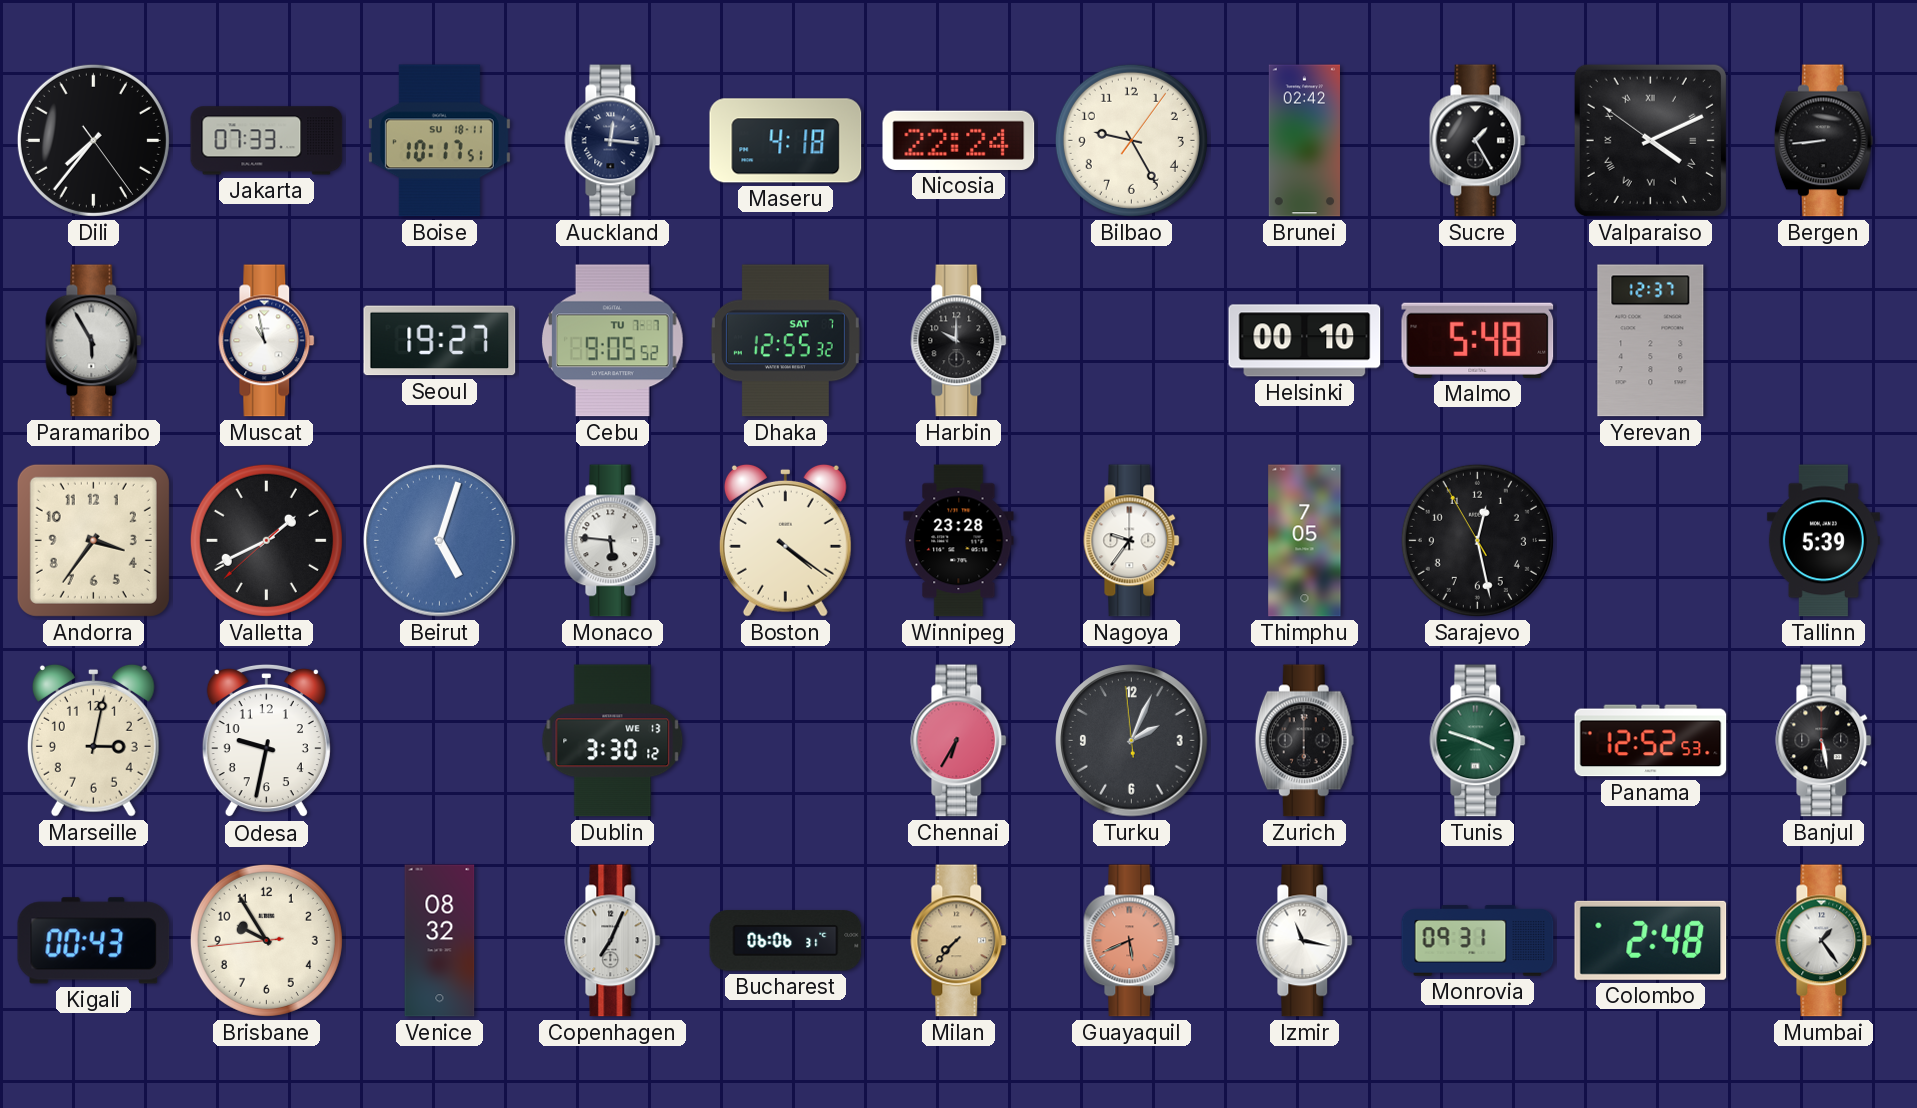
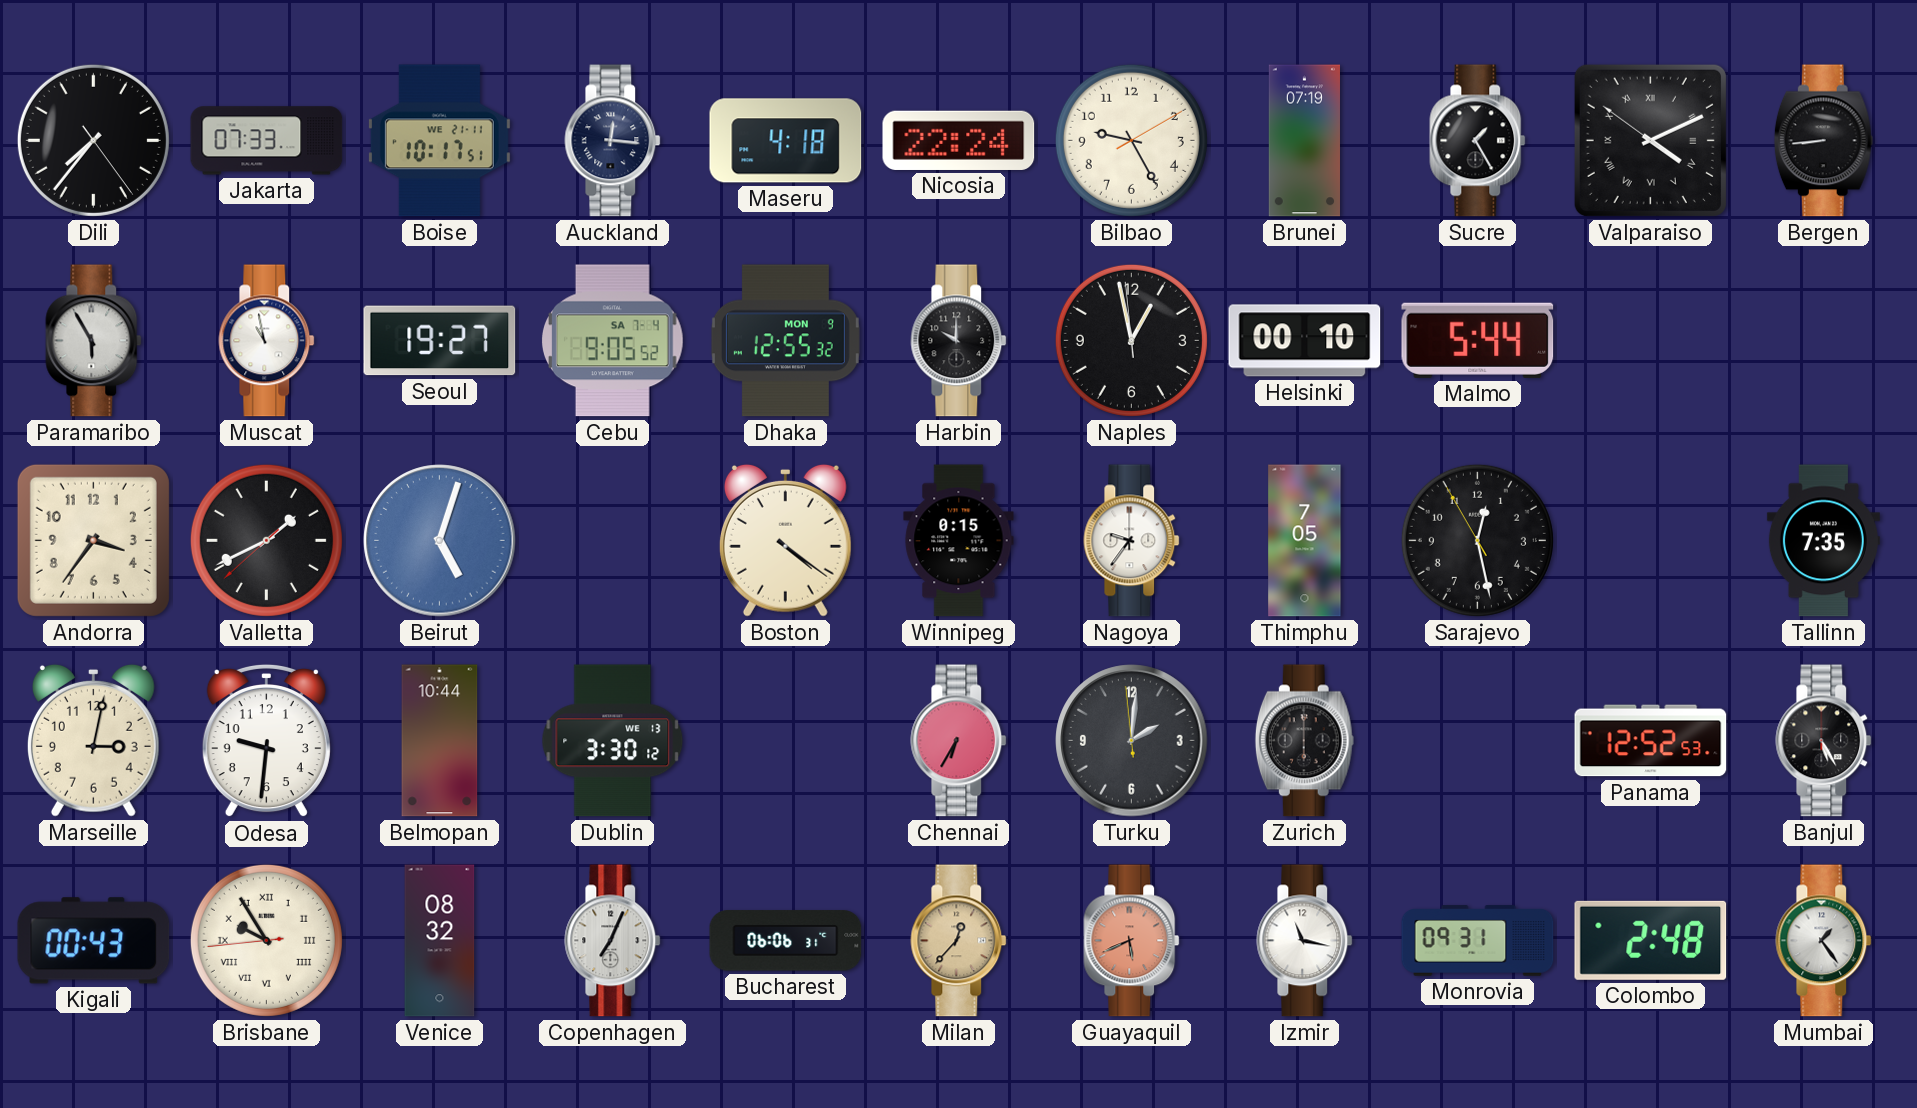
Boise date: SU 18-11 -> WE 21-11 (439, 141)
Bilbao: 9:25:06 -> 9:25:10 (1131, 140)
Brunei: 02:42 -> 07:19 (1304, 141)
Cebu date: TU 7-7 -> SA 7-4 (612, 341)
Dhaka date: SAT 7 -> MON 9 (785, 341)
Naples: none -> 12:57 (1131, 340)
Malmo: 5:48 -> 5:44 (1478, 340)
Yerevan: 12:37 -> none (1651, 341)
Monaco: 5:46 -> none (613, 541)
Winnipeg: 23:28 -> 0:15 (959, 541)
Tallinn: 5:39 -> 7:35 (1823, 541)
Odesa: 9:32 -> 9:31 (266, 741)
Belmopan: none -> 10:44 (440, 741)
Turku: 2:03 -> 2:00 (1132, 741)
Tunis: 3:48 -> none (1478, 741)
Banjul: 5:28 -> 5:25 (1824, 741)
Brisbane numerals: Arabic -> Roman (266, 940)
Milan: 7:37 -> 12:37 (959, 941)
